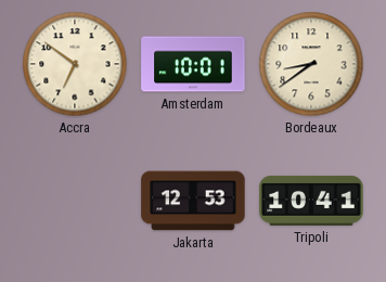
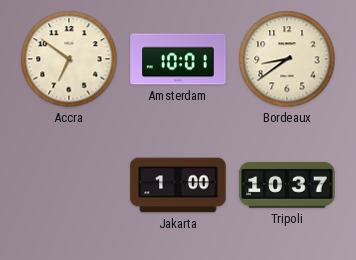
Jakarta: 12:53 -> 1:00 (178, 185)
Tripoli: 10:41 -> 10:37 (287, 185)
